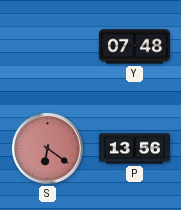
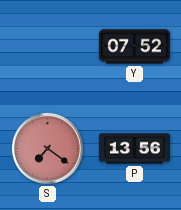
Y: 07:48 -> 07:52 (134, 47)
S: 6:21 -> 7:21 (47, 148)
